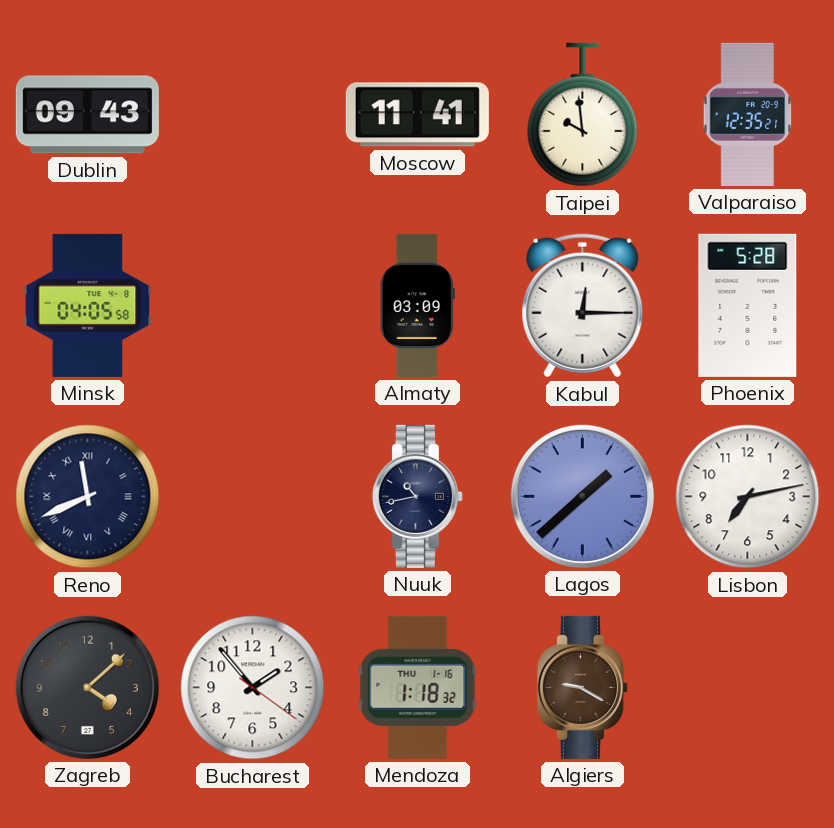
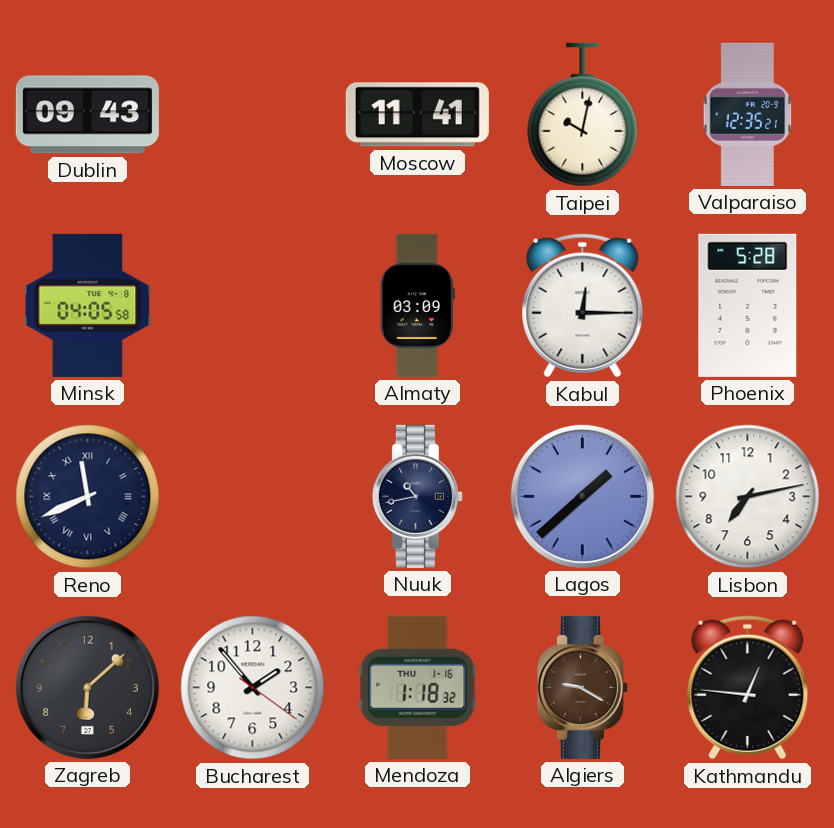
Taipei: 9:59 -> 10:02 (583, 115)
Zagreb: 4:08 -> 6:08 (87, 687)
Kathmandu: none -> 12:46 (748, 688)
